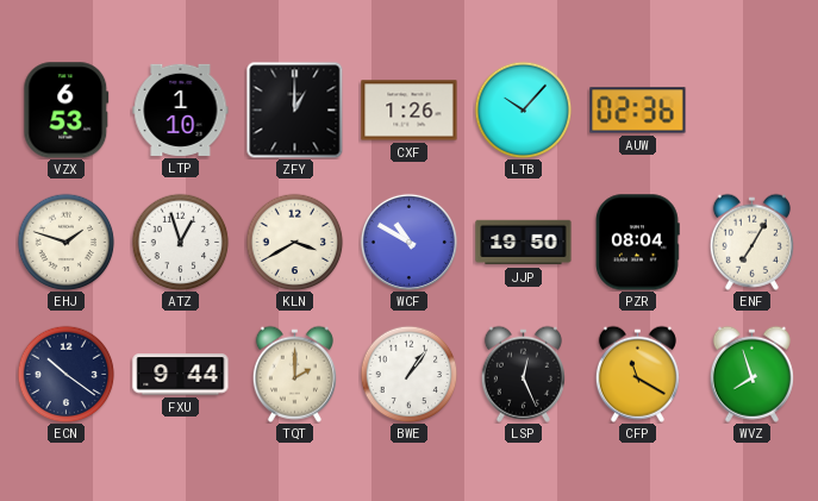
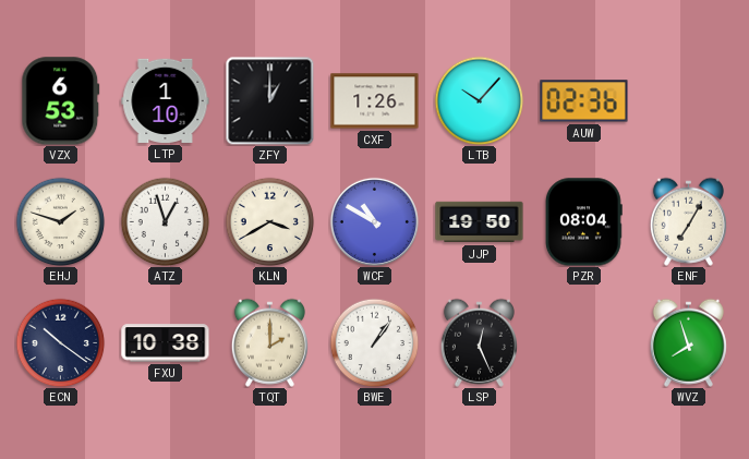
FXU: 9:44 -> 10:38 (166, 343)
CFP: 11:20 -> none (637, 374)
